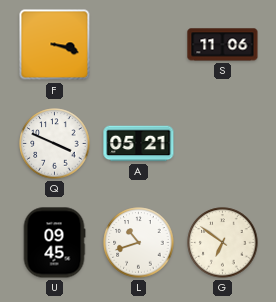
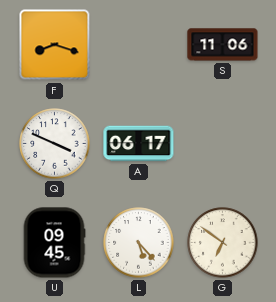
F: 3:18 -> 8:18 (55, 45)
A: 05:21 -> 06:17 (139, 144)
L: 10:42 -> 5:23 (139, 243)
